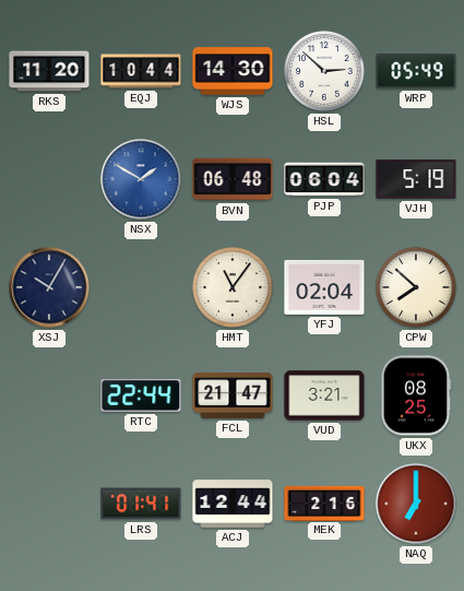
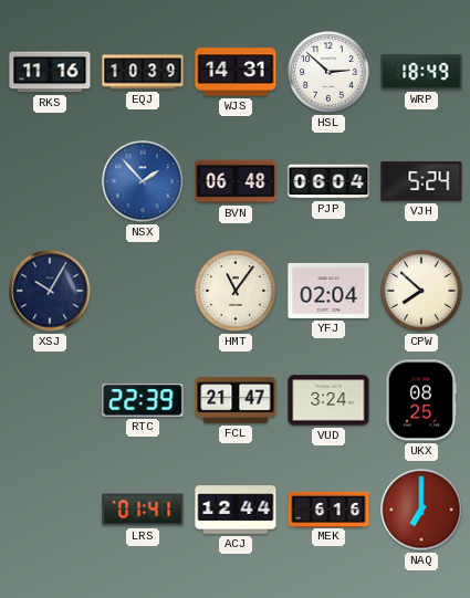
RKS: 11:20 -> 11:16 (50, 72)
EQJ: 10:44 -> 10:39 (143, 72)
WJS: 14:30 -> 14:31 (236, 72)
WRP: 05:49 -> 18:49 (421, 72)
NSX: 1:50 -> 1:53 (143, 181)
VJH: 5:19 -> 5:24 (421, 181)
RTC: 22:44 -> 22:39 (143, 400)
VUD: 3:21 -> 3:24 (328, 400)
MEK: 2:16 -> 6:16 (328, 508)
